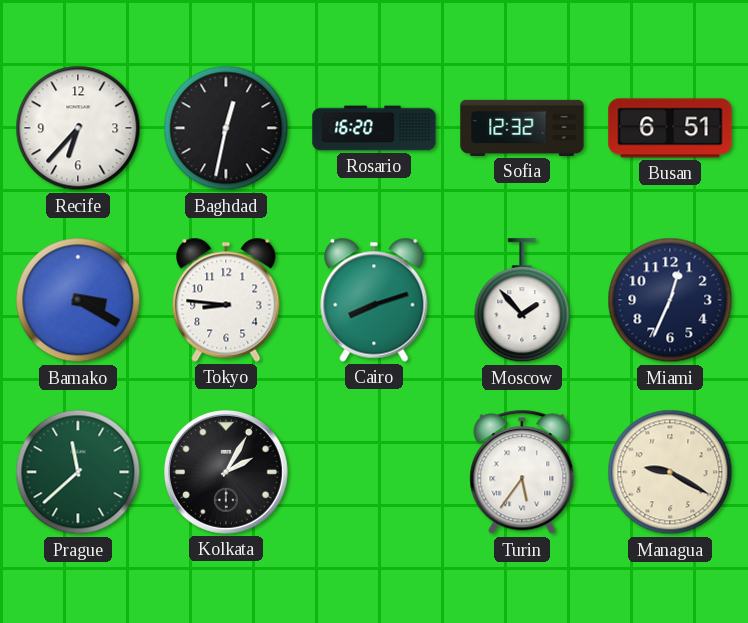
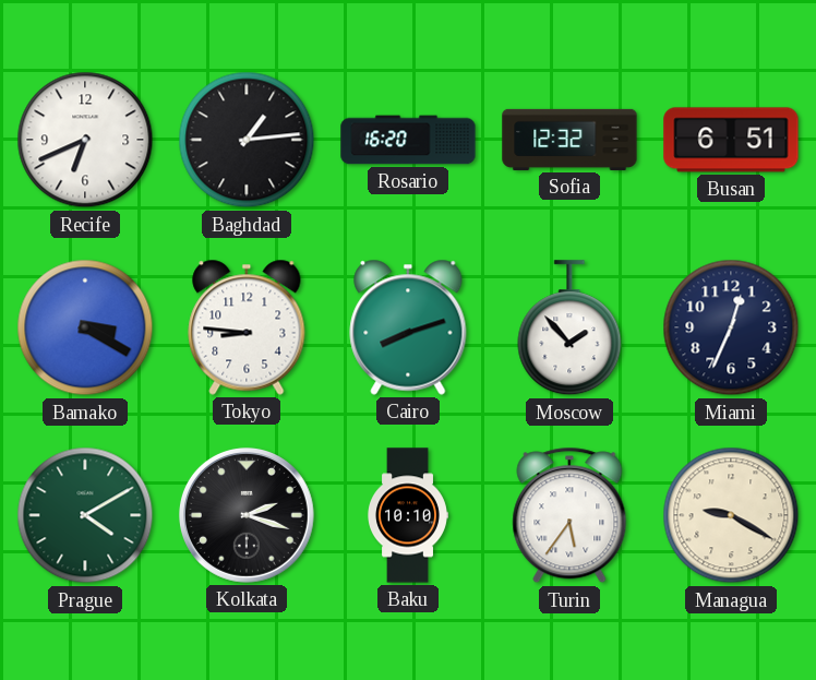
Recife: 6:37 -> 6:41 (85, 140)
Baghdad: 12:32 -> 1:14 (247, 140)
Prague: 11:38 -> 4:10 (85, 515)
Kolkata: 2:05 -> 2:18 (247, 515)
Baku: none -> 10:10 (408, 515)
